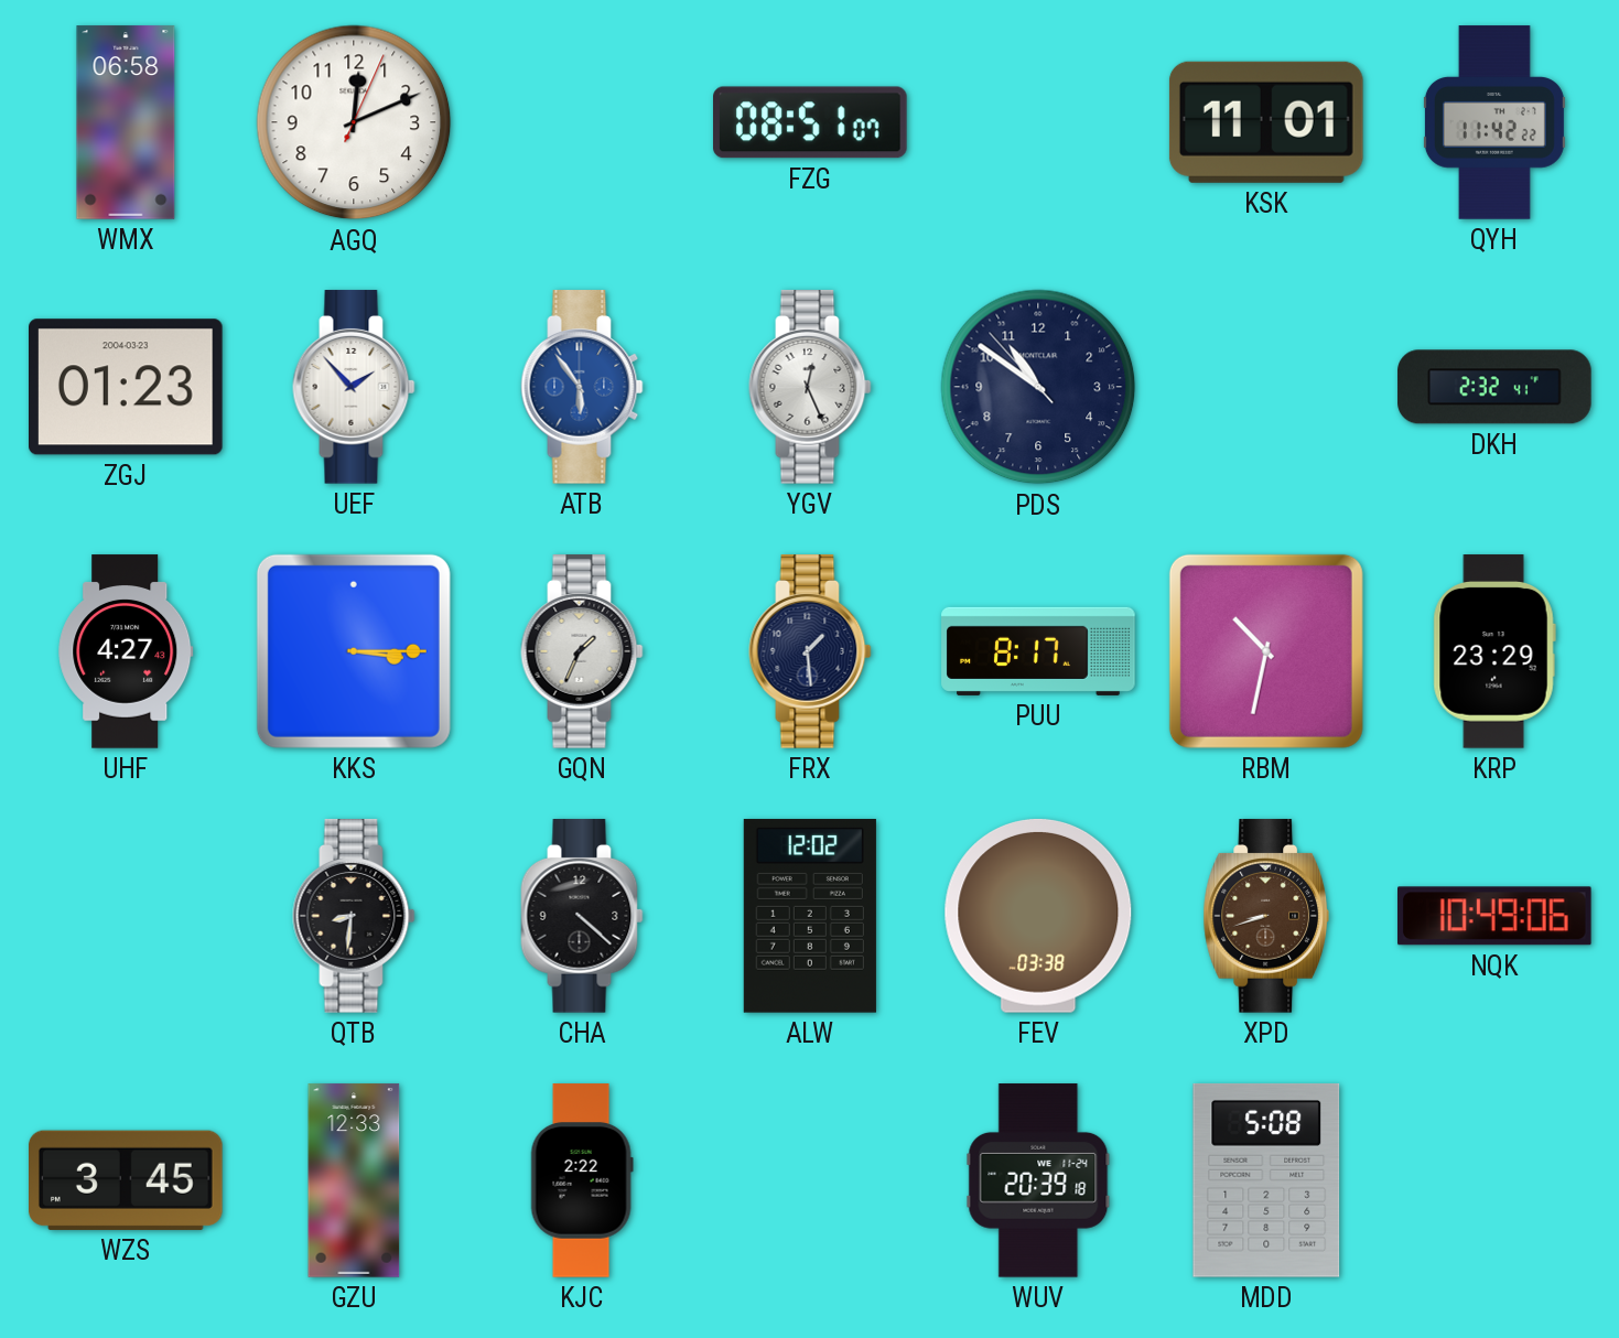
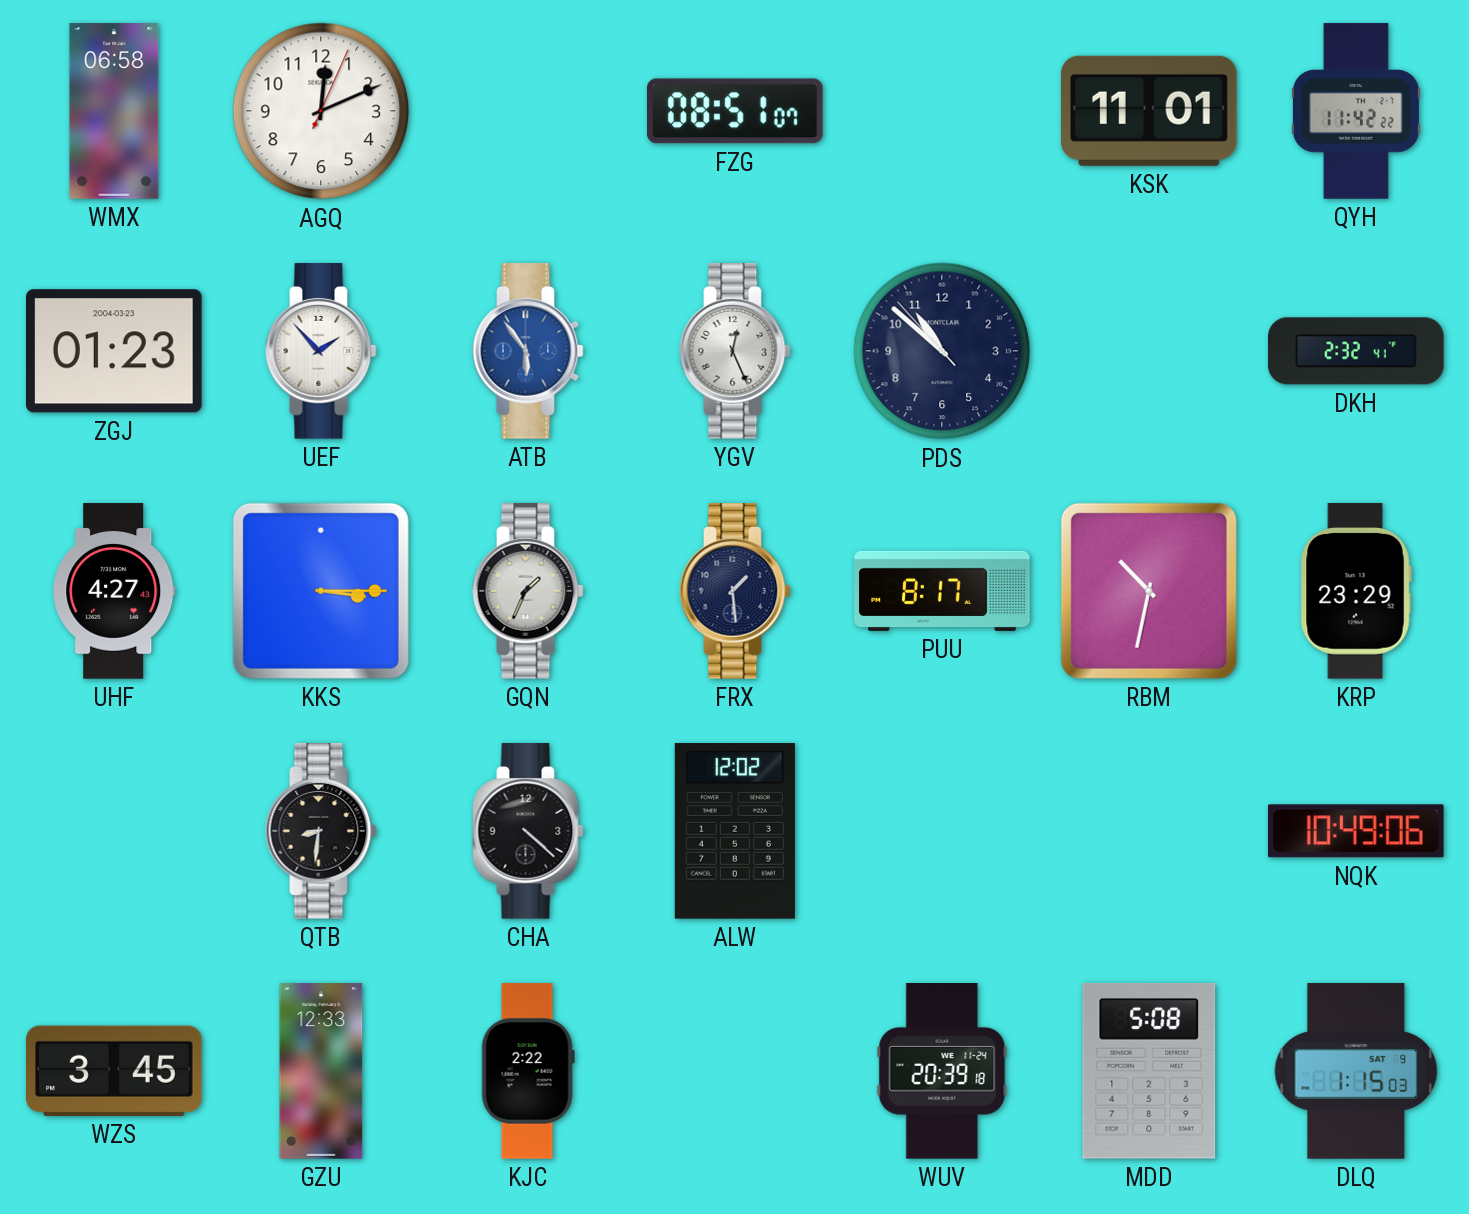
PDS: 10:50 -> 10:51 (942, 351)
FEV: 03:38 -> none (1038, 916)
XPD: 8:42 -> none (1265, 916)
DLQ: none -> 1:15 (1356, 1071)
